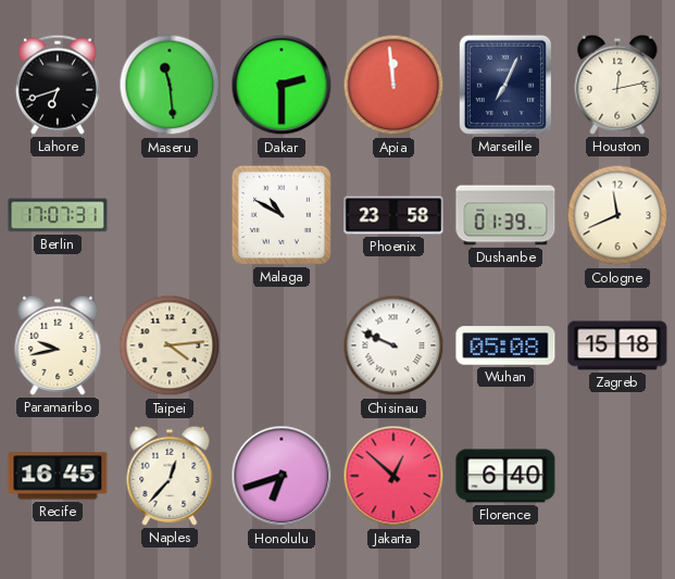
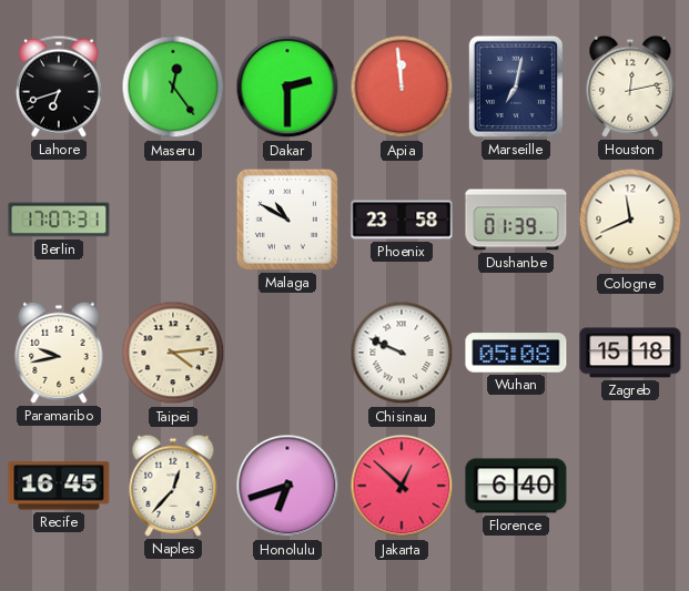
Maseru: 11:29 -> 12:24 (173, 86)
Marseille: 7:04 -> 7:02 (516, 86)
